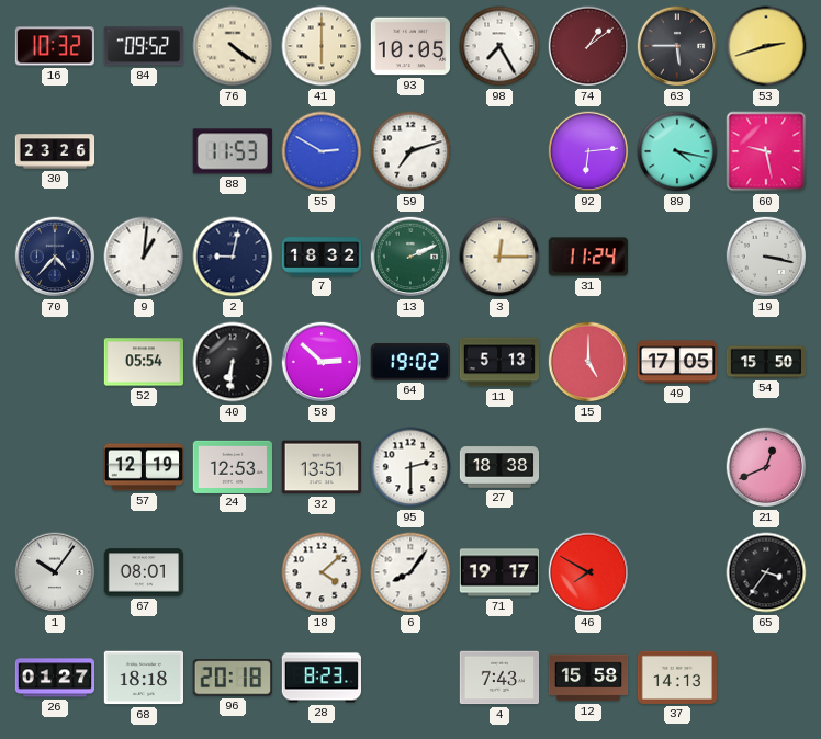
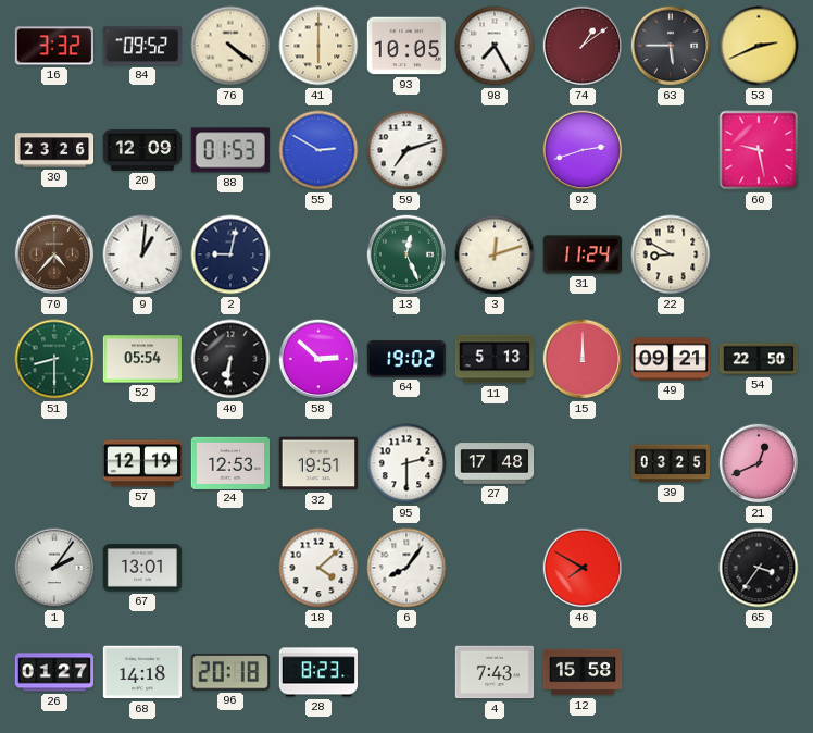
16: 10:32 -> 3:32 (53, 46)
53: 2:42 -> 2:41 (759, 46)
20: none -> 12:09 (142, 150)
88: 11:53 -> 01:53 (230, 150)
92: 6:14 -> 2:42 (583, 150)
89: 4:17 -> none (677, 151)
70 dial: navy -> brown (54, 254)
7: 18:32 -> none (322, 257)
13: 2:11 -> 12:26 (406, 254)
3: 12:15 -> 12:12 (495, 254)
22: none -> 8:50 (671, 254)
19: 3:17 -> none (766, 257)
51: none -> 8:30 (54, 359)
15: 5:00 -> 12:00 (583, 359)
49: 17:05 -> 09:21 (671, 359)
54: 15:50 -> 22:50 (759, 359)
32: 13:51 -> 19:51 (317, 463)
27: 18:38 -> 17:48 (495, 463)
39: none -> 03:25 (671, 463)
1: 10:06 -> 2:06 (54, 568)
67: 08:01 -> 13:01 (142, 568)
71: 19:17 -> none (498, 572)
68: 18:18 -> 14:18 (142, 672)
37: 14:13 -> none (677, 678)
